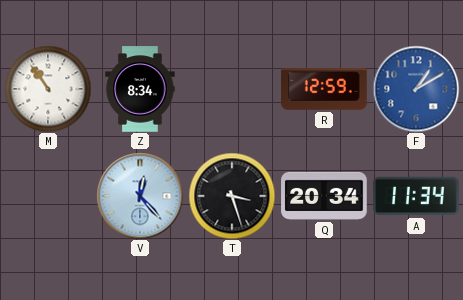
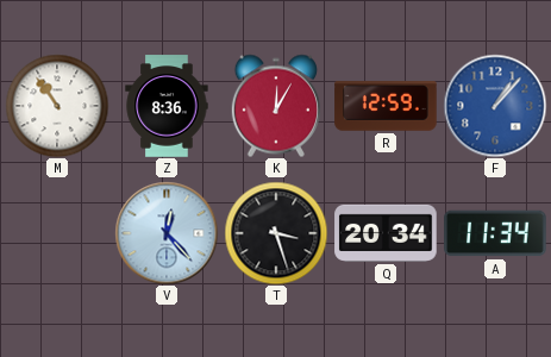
Z: 8:34 -> 8:36 (167, 106)
K: none -> 12:05 (276, 106)
F: 1:10 -> 1:07 (495, 106)
